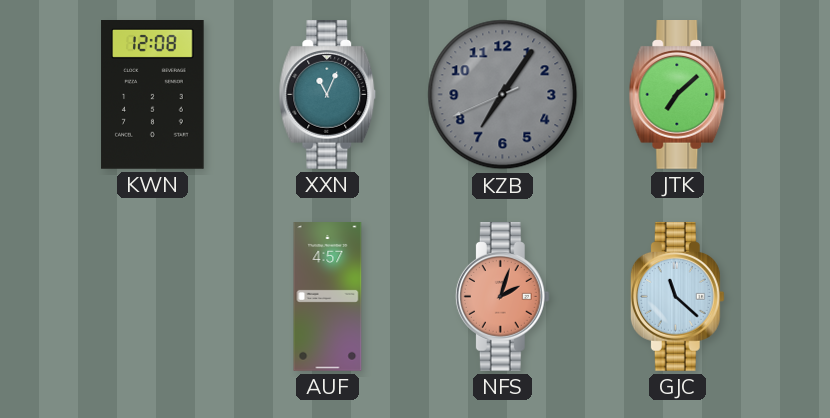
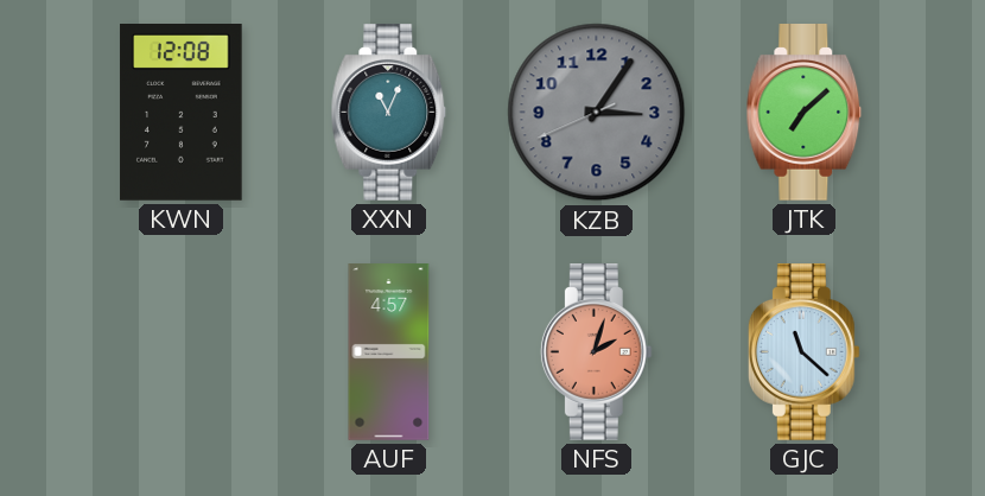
KZB: 7:05 -> 3:05 (597, 113)
